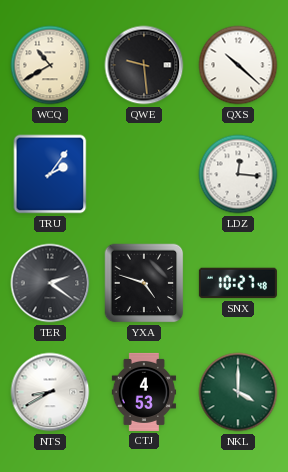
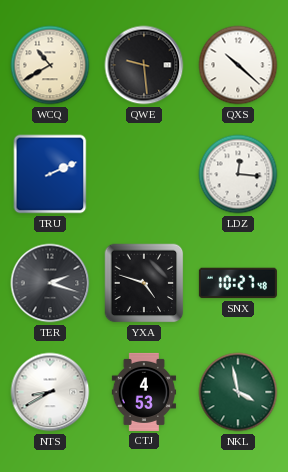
TRU: 2:06 -> 2:11 (50, 174)
TER: 2:21 -> 2:18 (50, 283)
NKL: 4:00 -> 3:58 (238, 392)
